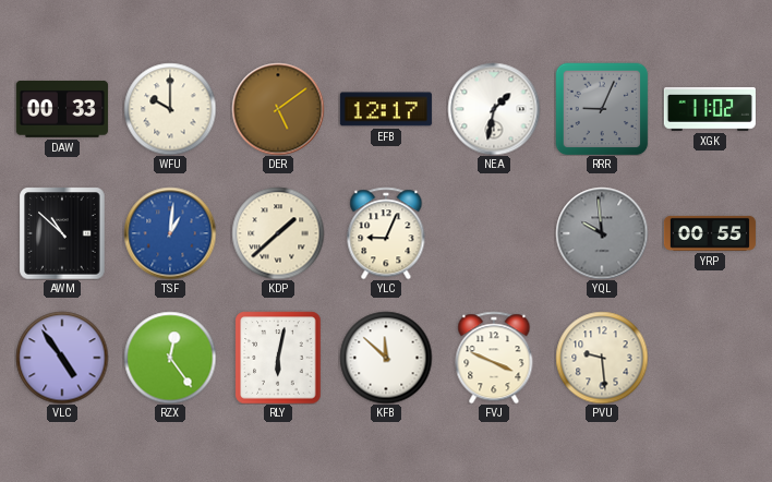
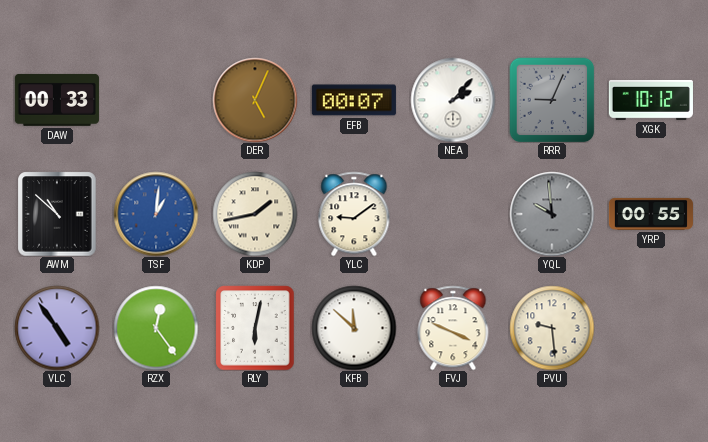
WFU: 10:00 -> none (170, 109)
DER: 5:09 -> 5:04 (255, 100)
EFB: 12:17 -> 00:07 (354, 100)
NEA: 1:32 -> 2:07 (453, 100)
XGK: 11:02 -> 10:12 (651, 100)
KDP: 1:38 -> 1:43 (255, 214)
YLC: 9:04 -> 9:09 (354, 214)
